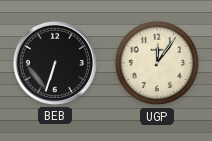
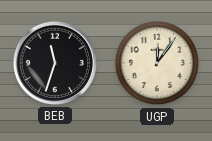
BEB: 6:33 -> 11:33 (55, 63)
